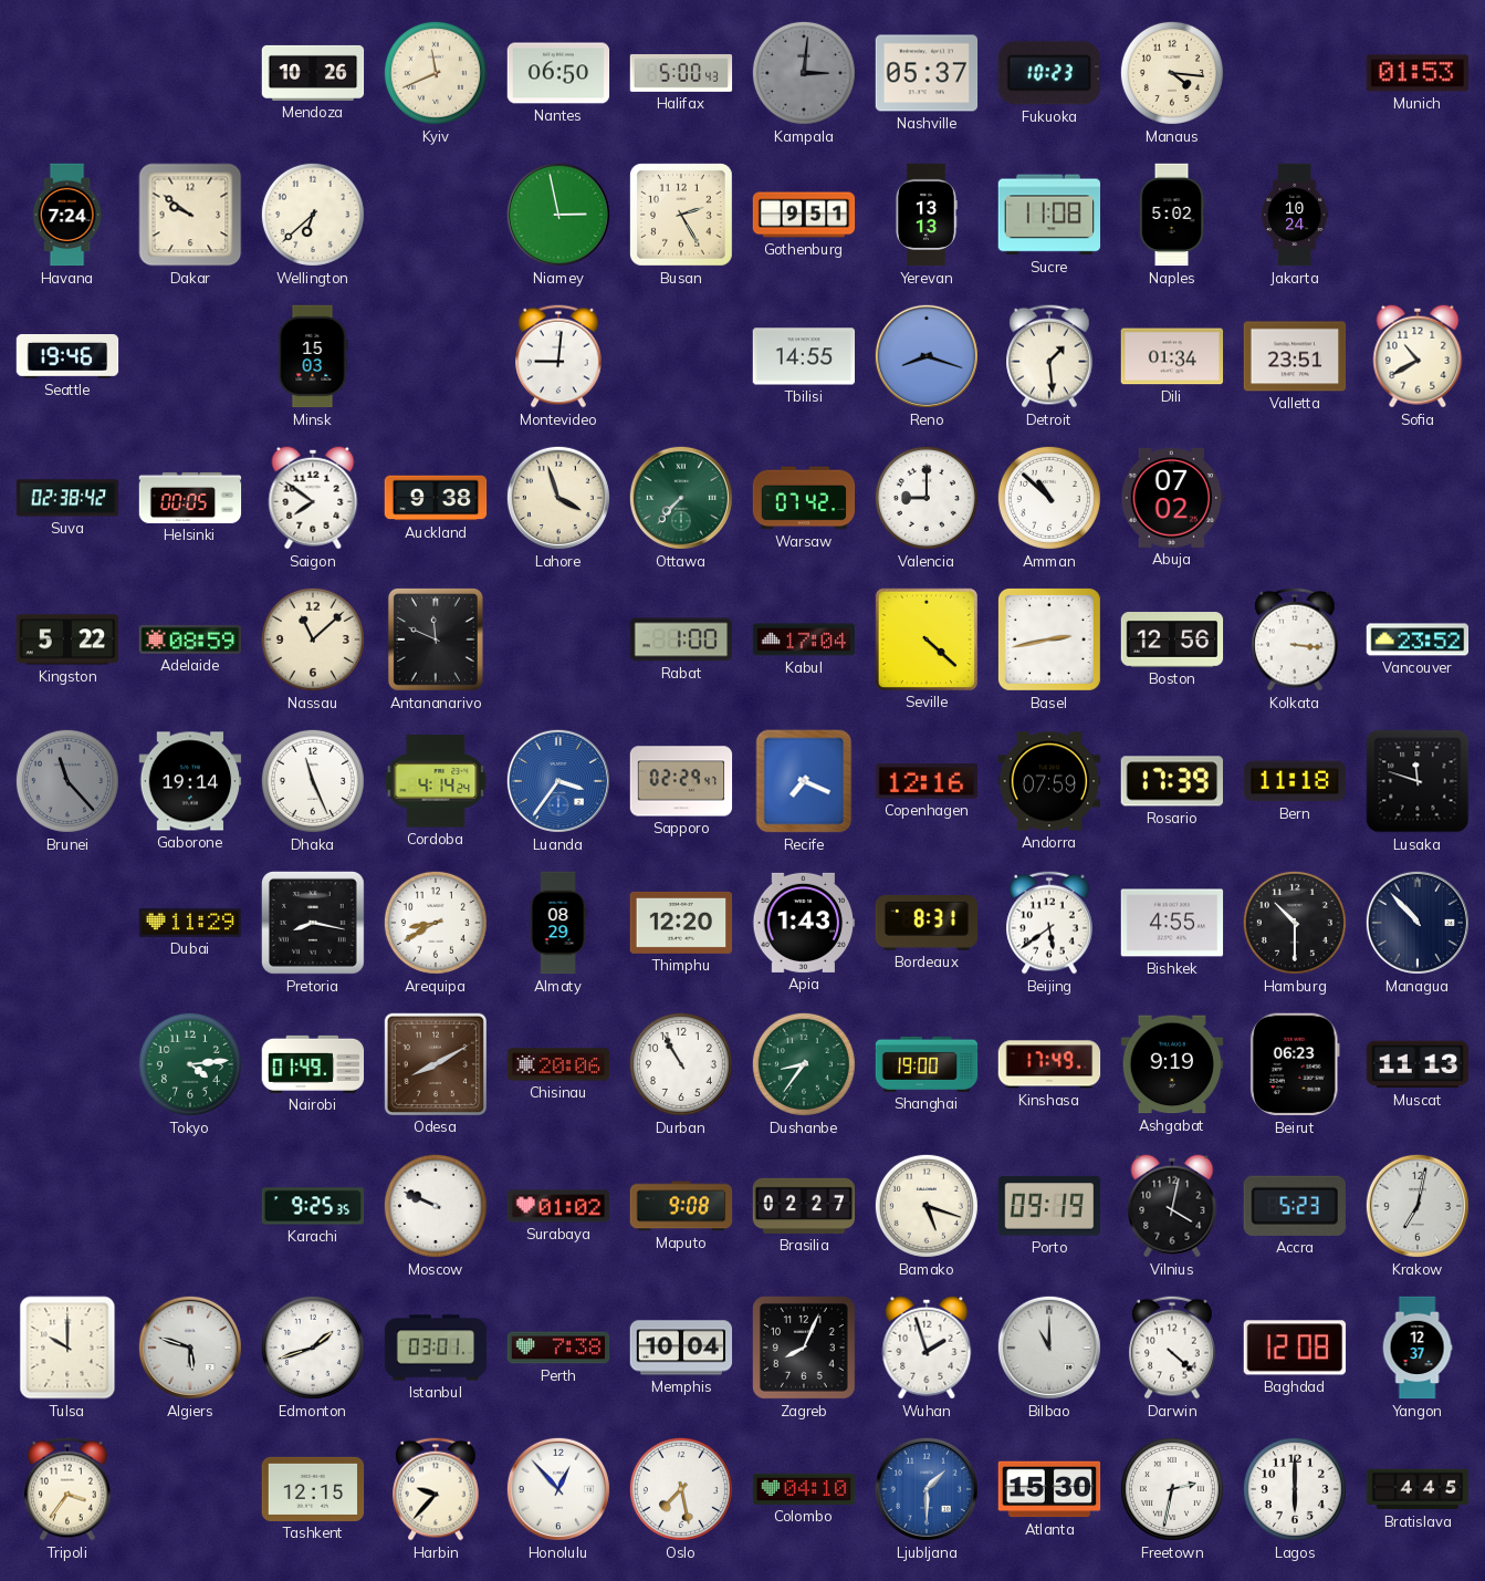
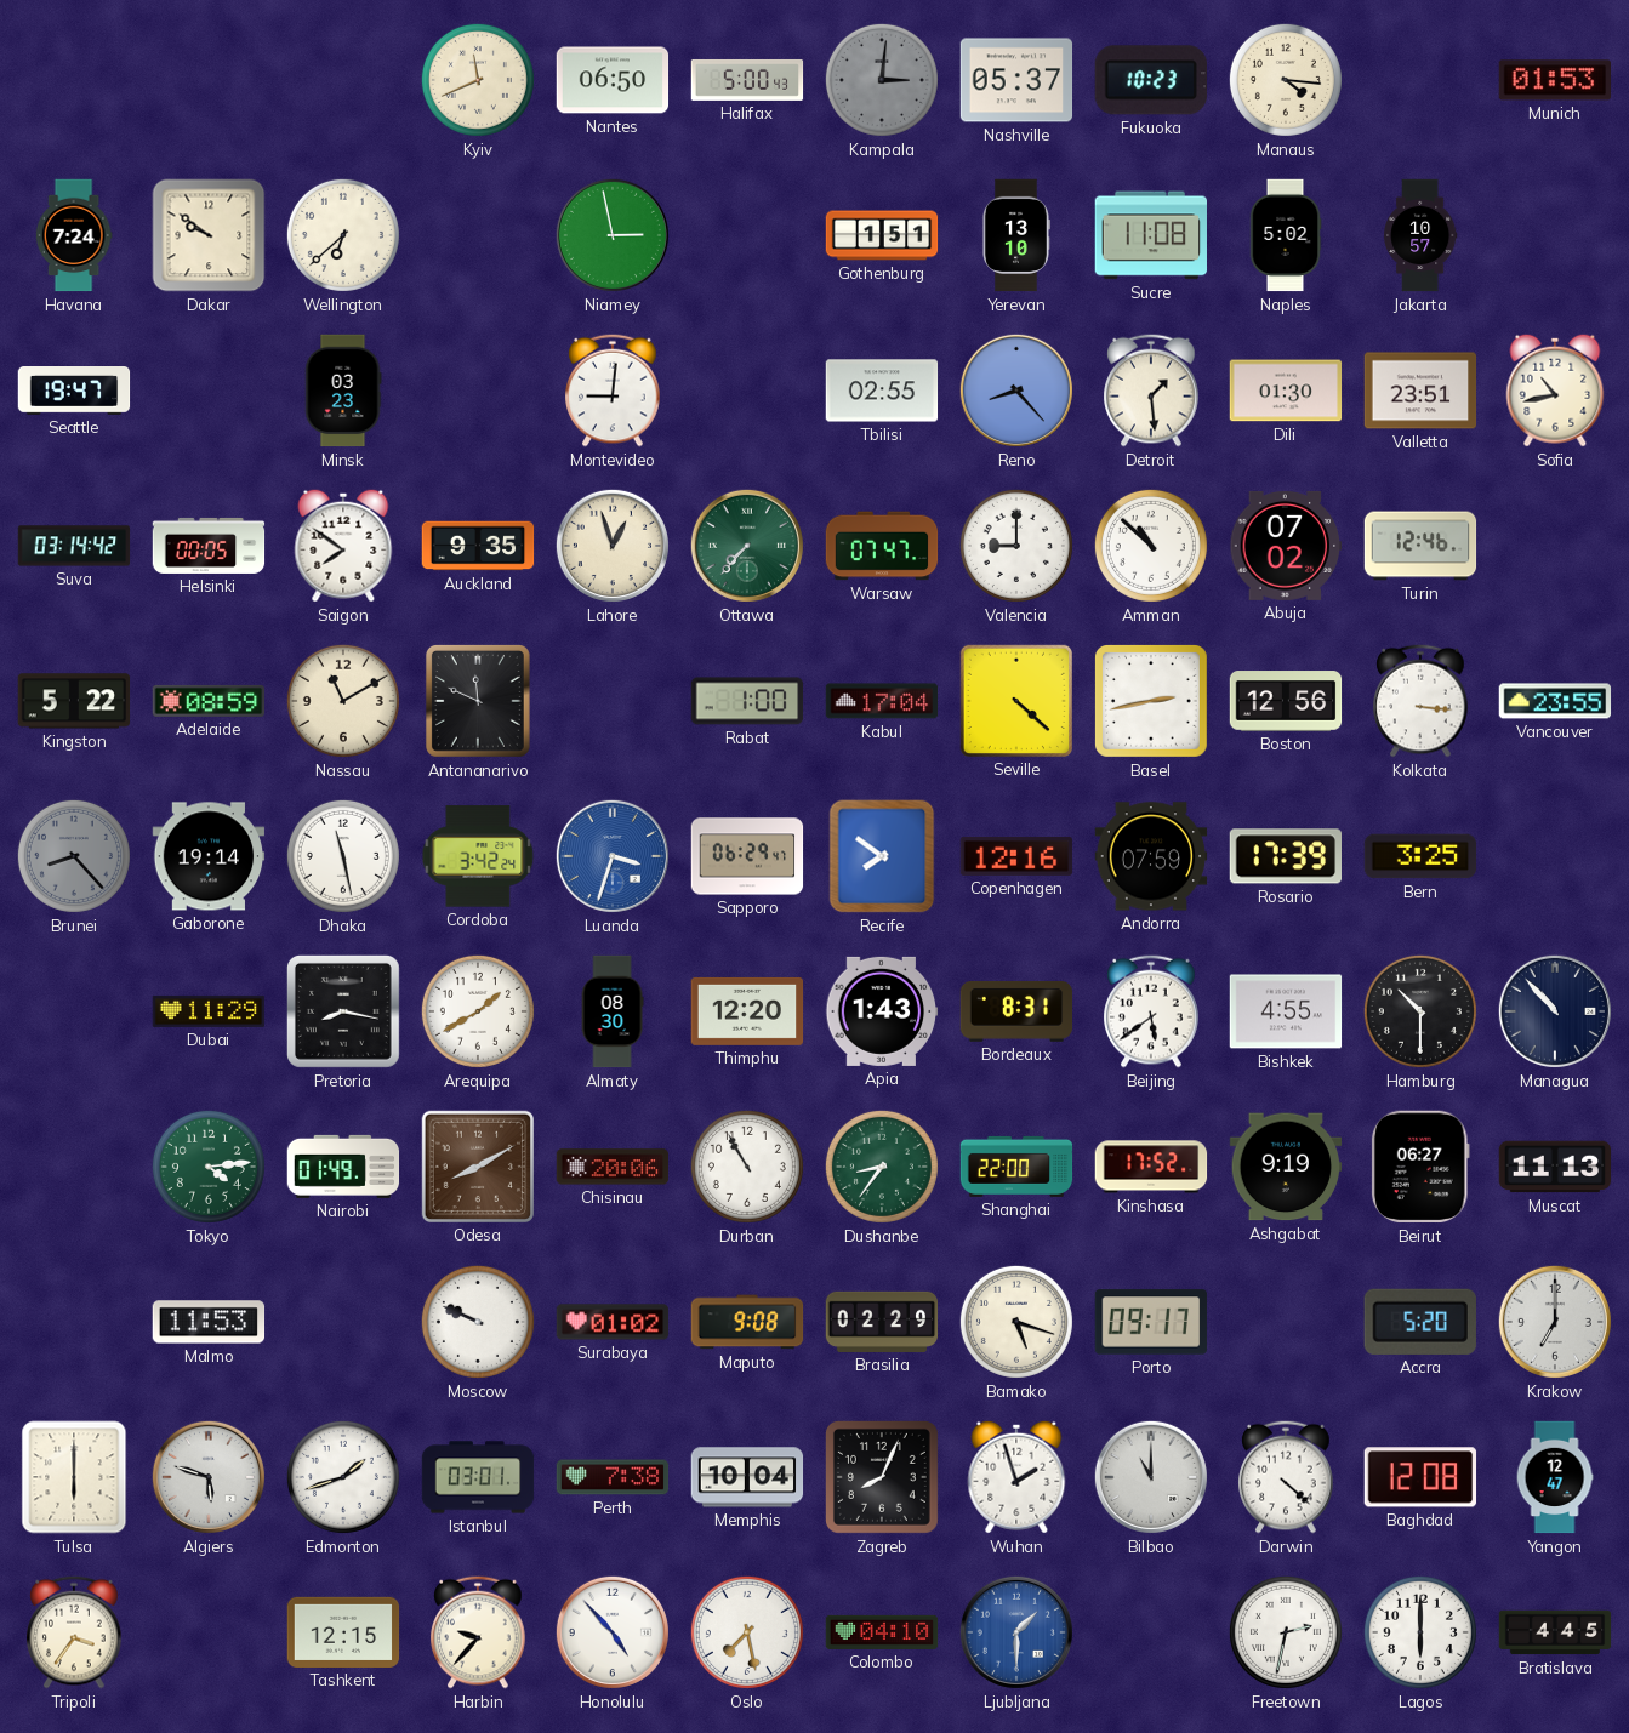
Mendoza: 10:26 -> none (313, 73)
Busan: 2:25 -> none (681, 215)
Gothenburg: 9:51 -> 1:51 (882, 235)
Yerevan: 13:13 -> 13:10 (1016, 235)
Jakarta: 10:24 -> 10:57 (1420, 235)
Seattle: 19:46 -> 19:47 (74, 392)
Minsk: 15:03 -> 03:23 (343, 391)
Tbilisi: 14:55 -> 02:55 (882, 391)
Reno: 8:18 -> 8:23 (1016, 391)
Dili: 01:34 -> 01:30 (1286, 391)
Sofia: 10:40 -> 10:43 (1555, 391)
Suva: 02:38 -> 03:14 (74, 546)
Auckland: 9:38 -> 9:35 (478, 546)
Lahore: 3:57 -> 12:57 (613, 546)
Warsaw: 07:42 -> 07:47 (882, 546)
Turin: none -> 12:46 (1420, 546)
Nassau: 11:08 -> 11:10 (343, 701)
Vancouver: 23:52 -> 23:55 (1555, 701)
Brunei: 11:23 -> 8:23 (74, 856)
Dhaka: 11:26 -> 11:28 (343, 856)
Cordoba: 4:14 -> 3:42 (478, 856)
Luanda: 3:36 -> 3:33 (613, 856)
Sapporo: 02:29 -> 06:29 (747, 856)
Recife: 7:19 -> 7:51 (882, 856)
Bern: 11:18 -> 3:25 (1420, 856)
Lusaka: 11:48 -> none (1418, 781)
Arequipa: 8:40 -> 1:40 (478, 1011)
Almaty: 08:29 -> 08:30 (613, 1011)
Shanghai: 19:00 -> 22:00 (1016, 1167)
Kinshasa: 17:49 -> 17:52 (1151, 1167)
Beirut: 06:23 -> 06:27 (1420, 1167)
Malmo: none -> 11:53 (209, 1322)
Karachi: 9:25 -> none (313, 1206)
Brasilia: 02:27 -> 02:29 (882, 1322)
Porto: 09:19 -> 09:17 (1151, 1322)
Vilnius: 4:02 -> none (1172, 1206)
Accra: 5:23 -> 5:20 (1420, 1322)
Krakow: 7:02 -> 7:00 (1555, 1322)
Tulsa: 10:00 -> 6:00 (74, 1477)
Yangon: 12:37 -> 12:47 (1555, 1477)
Honolulu: 12:53 -> 4:53 (613, 1632)
Atlanta: 15:30 -> none (1049, 1489)
